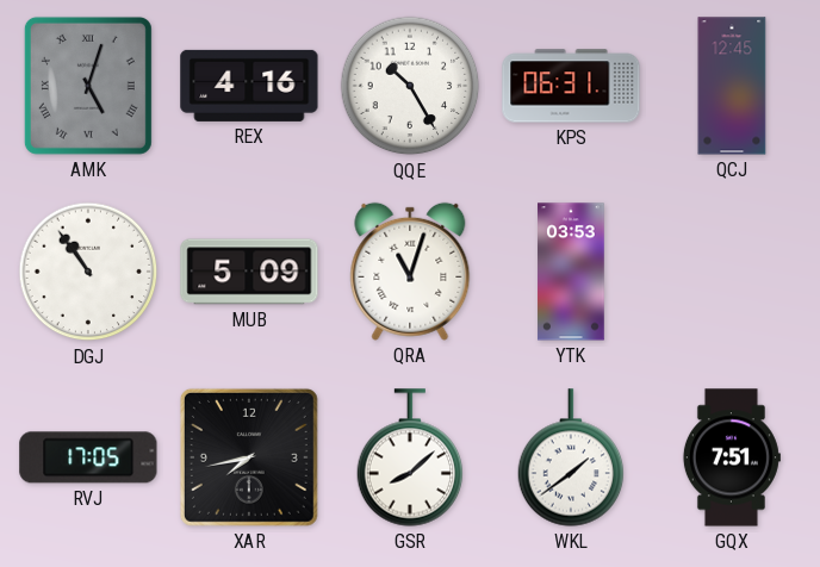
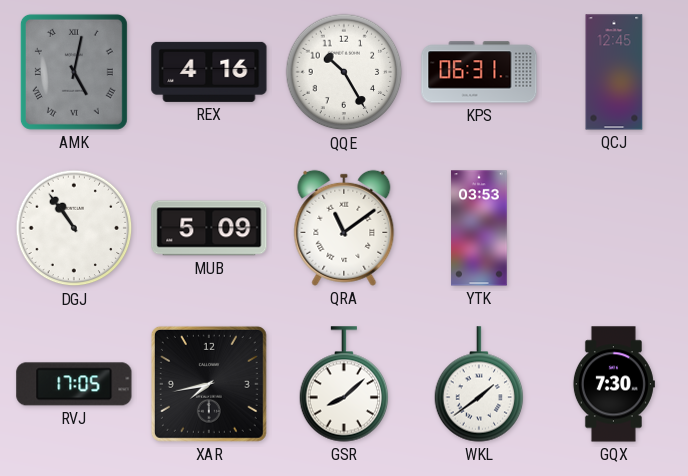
AMK: 5:03 -> 5:02 (74, 72)
QRA: 11:03 -> 11:09 (344, 228)
GQX: 7:51 -> 7:30 (613, 384)
